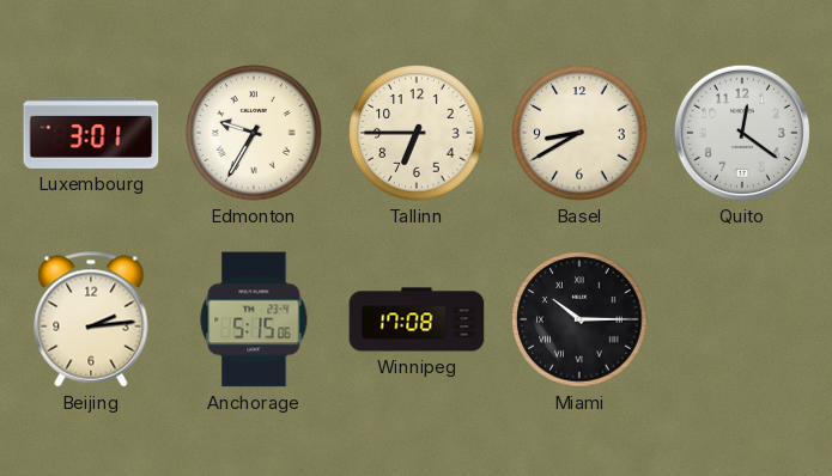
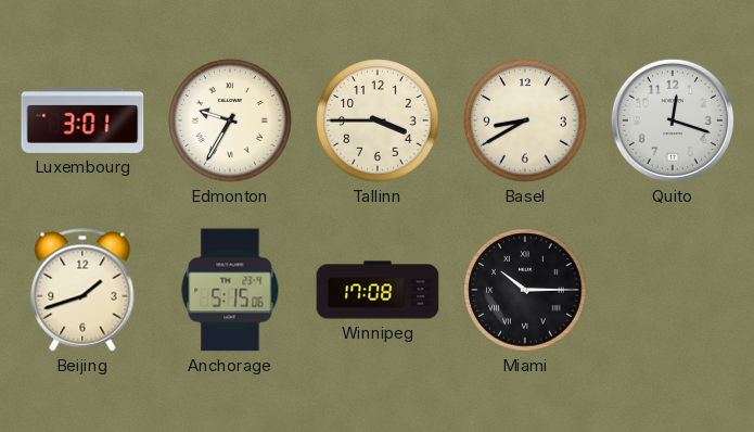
Tallinn: 6:45 -> 3:45 (378, 120)
Quito: 12:21 -> 12:18 (673, 120)
Beijing: 2:14 -> 1:42 (82, 290)
